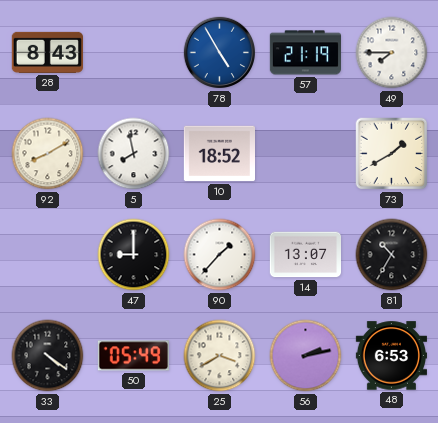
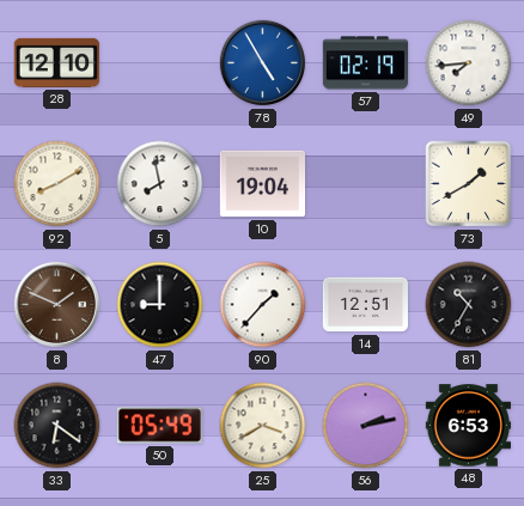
28: 8:43 -> 12:10 (56, 62)
57: 21:19 -> 02:19 (365, 63)
49: 7:45 -> 7:44 (469, 63)
10: 18:52 -> 19:04 (262, 184)
8: none -> 1:49 (57, 305)
14: 13:07 -> 12:51 (365, 305)
33: 4:21 -> 6:21 (57, 426)
